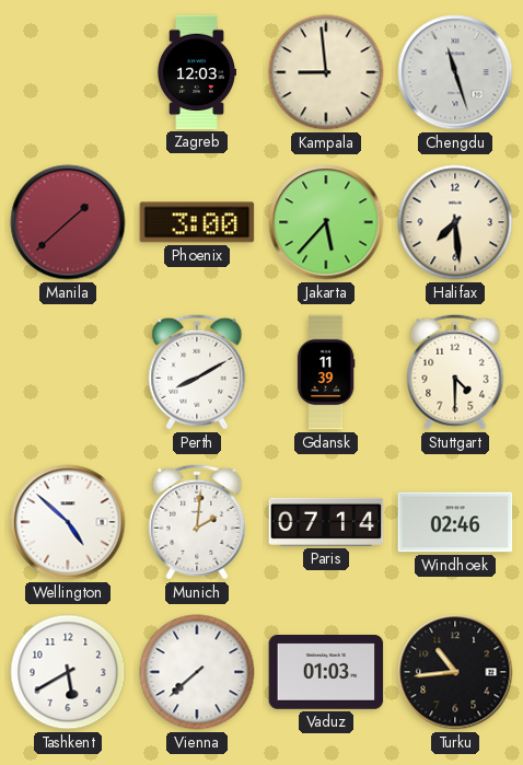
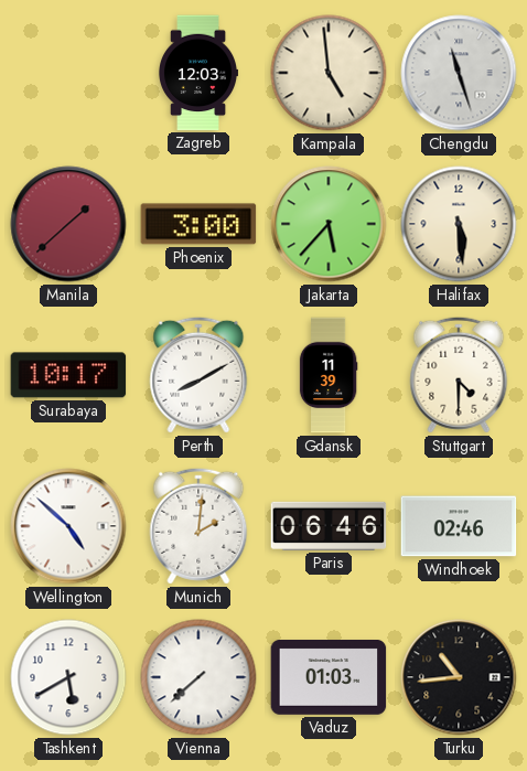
Kampala: 8:59 -> 4:59 (329, 73)
Halifax: 7:29 -> 5:29 (459, 224)
Surabaya: none -> 10:17 (68, 375)
Paris: 07:14 -> 06:46 (329, 526)
